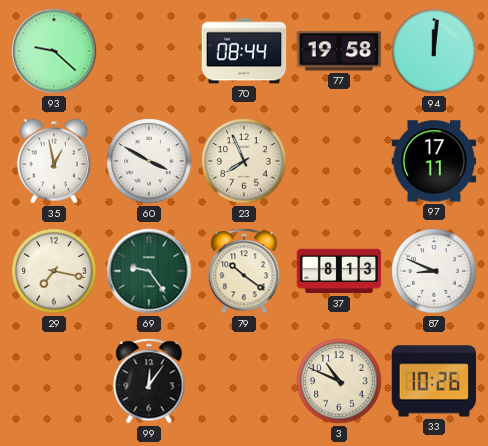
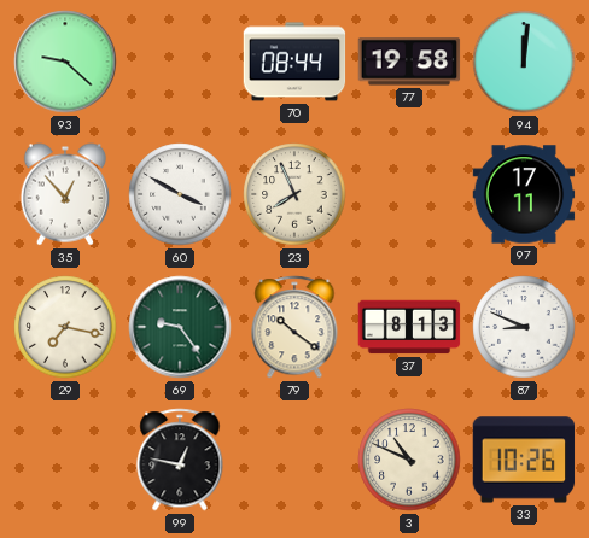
35: 12:58 -> 12:53 (65, 194)
99: 12:06 -> 12:47 (180, 460)
